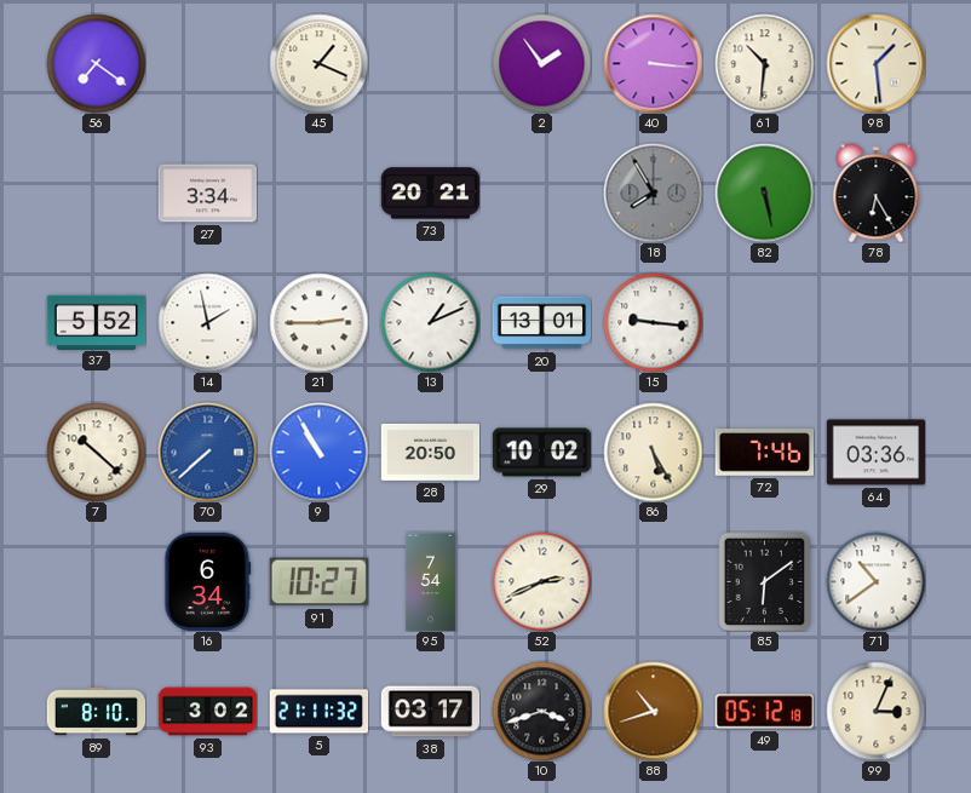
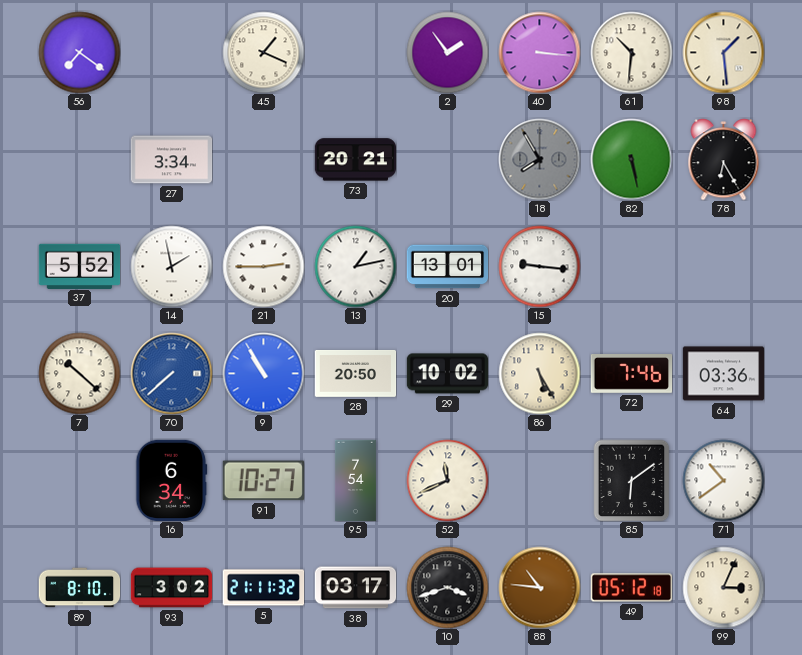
13: 1:11 -> 1:13 (355, 266)
52: 2:41 -> 11:41 (447, 480)
88: 10:42 -> 10:46 (539, 587)
